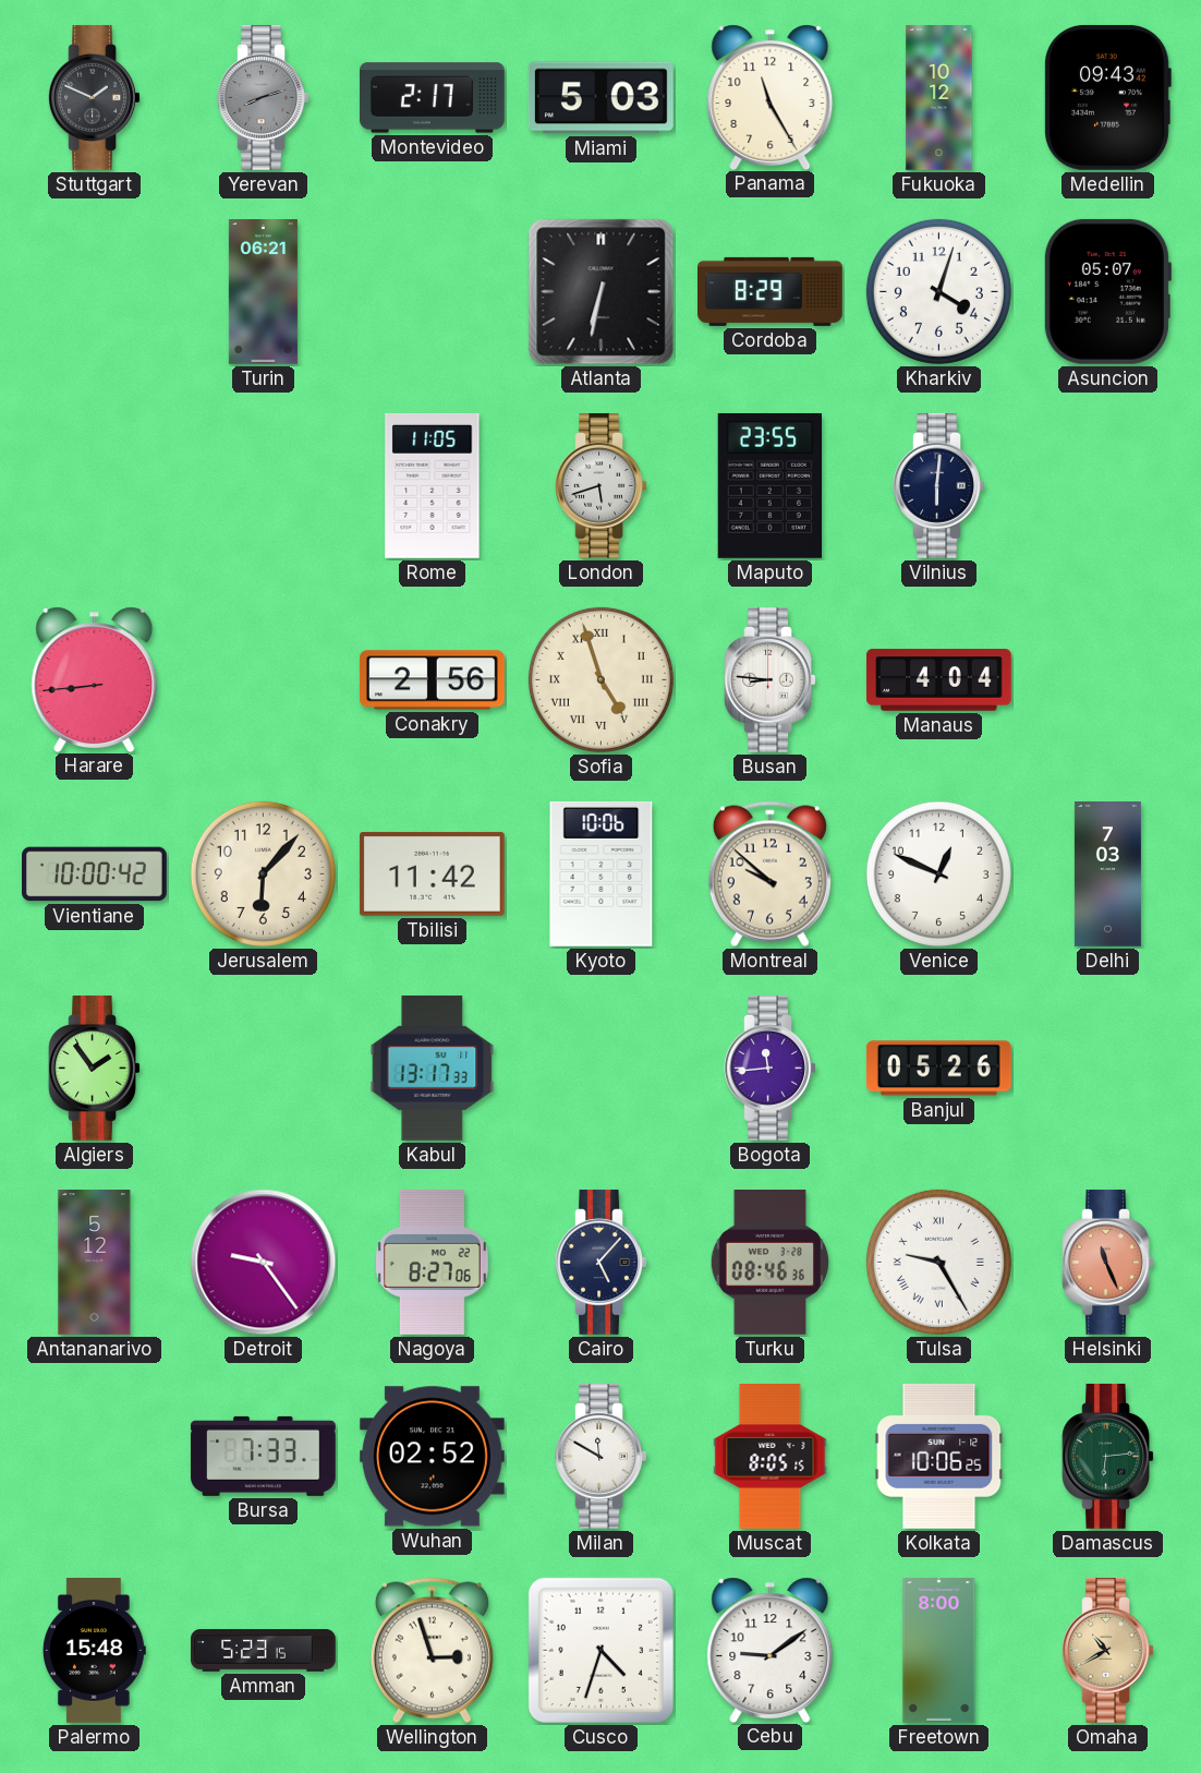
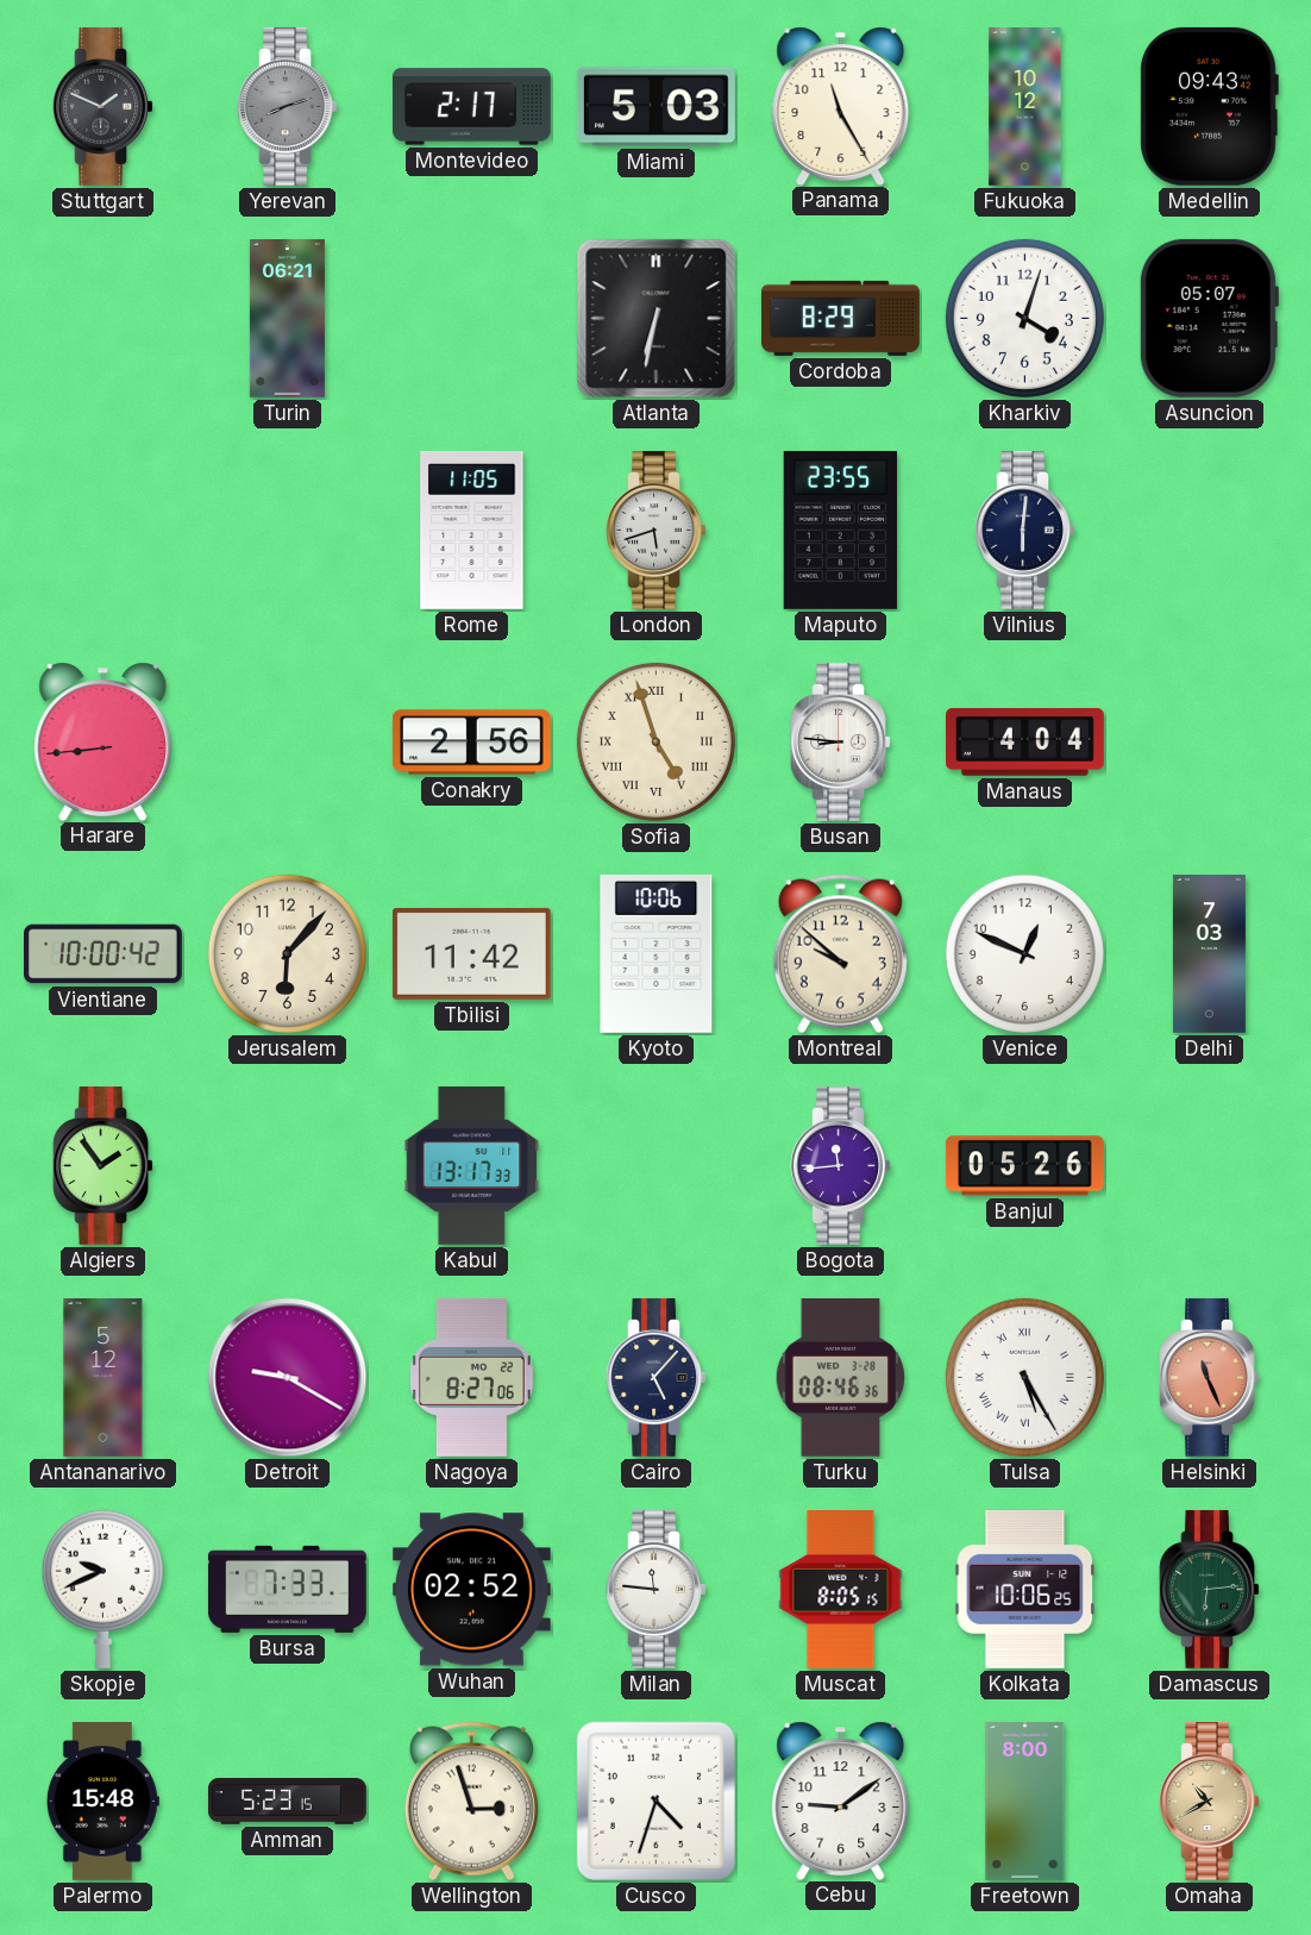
Detroit: 9:24 -> 9:20 (288, 1378)
Tulsa: 9:25 -> 5:25 (1024, 1377)
Skopje: none -> 9:41 (102, 1589)
Milan: 11:50 -> 11:46 (657, 1589)
